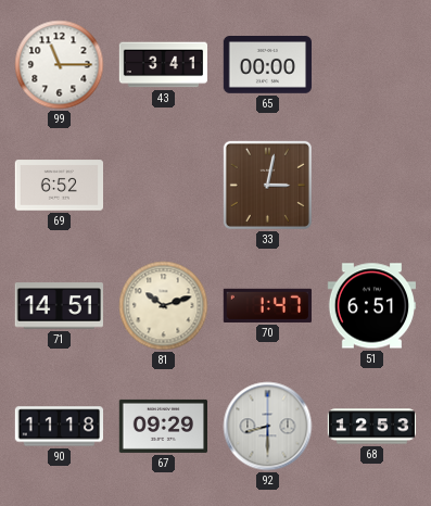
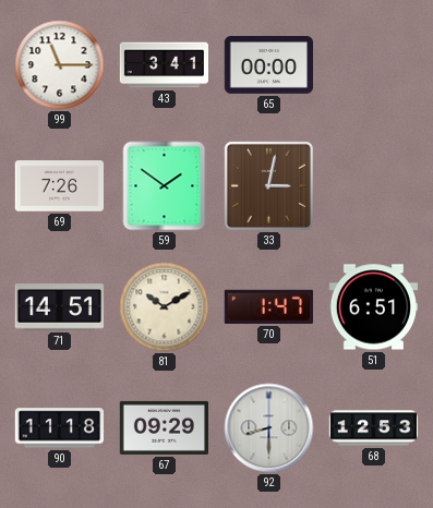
69: 6:52 -> 7:26 (59, 186)
59: none -> 1:51 (165, 186)
81: 10:12 -> 10:10 (165, 307)
